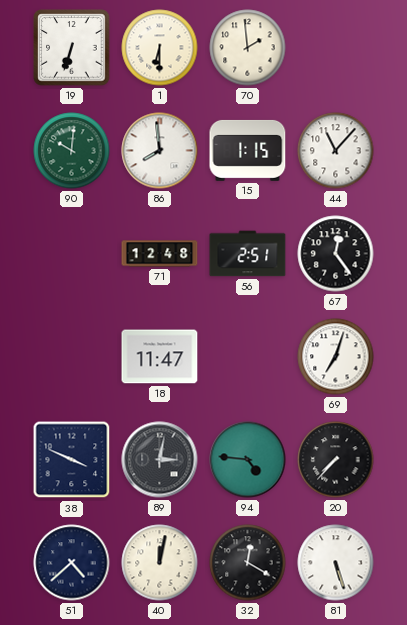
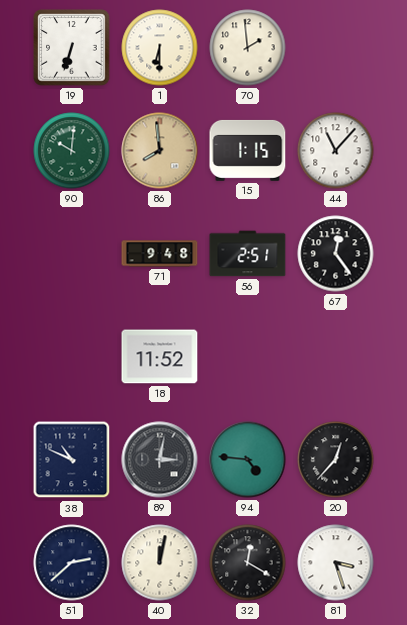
86 dial: white -> champagne (160, 151)
71: 12:48 -> 9:48 (160, 254)
18: 11:47 -> 11:52 (160, 357)
69: 7:03 -> none (336, 357)
38: 3:49 -> 10:49 (72, 460)
20: 7:37 -> 12:37 (336, 460)
51: 4:38 -> 2:38 (72, 563)
81: 5:27 -> 3:27 (336, 563)
